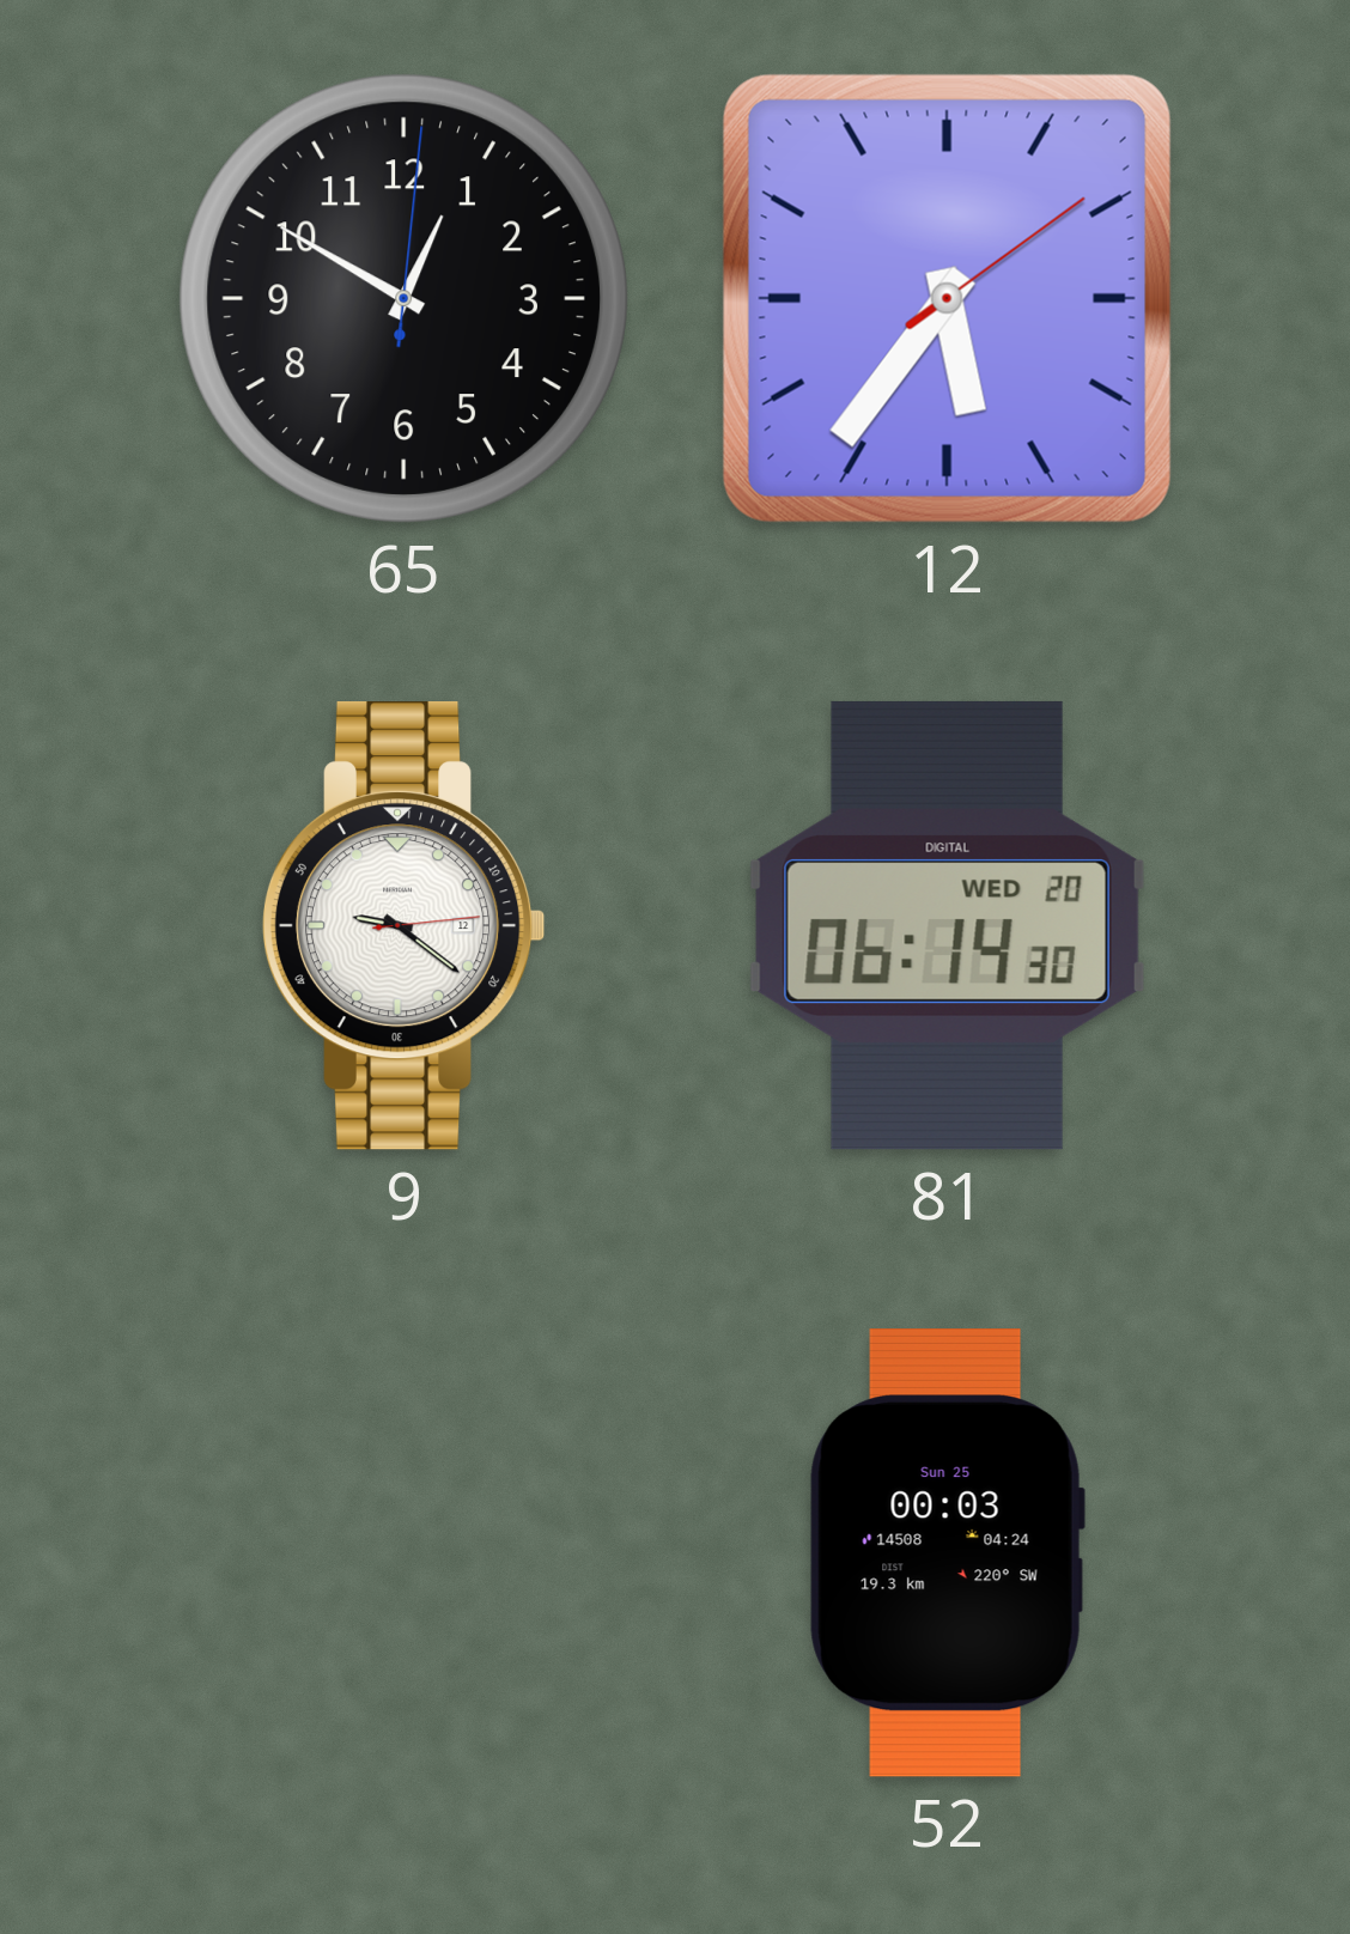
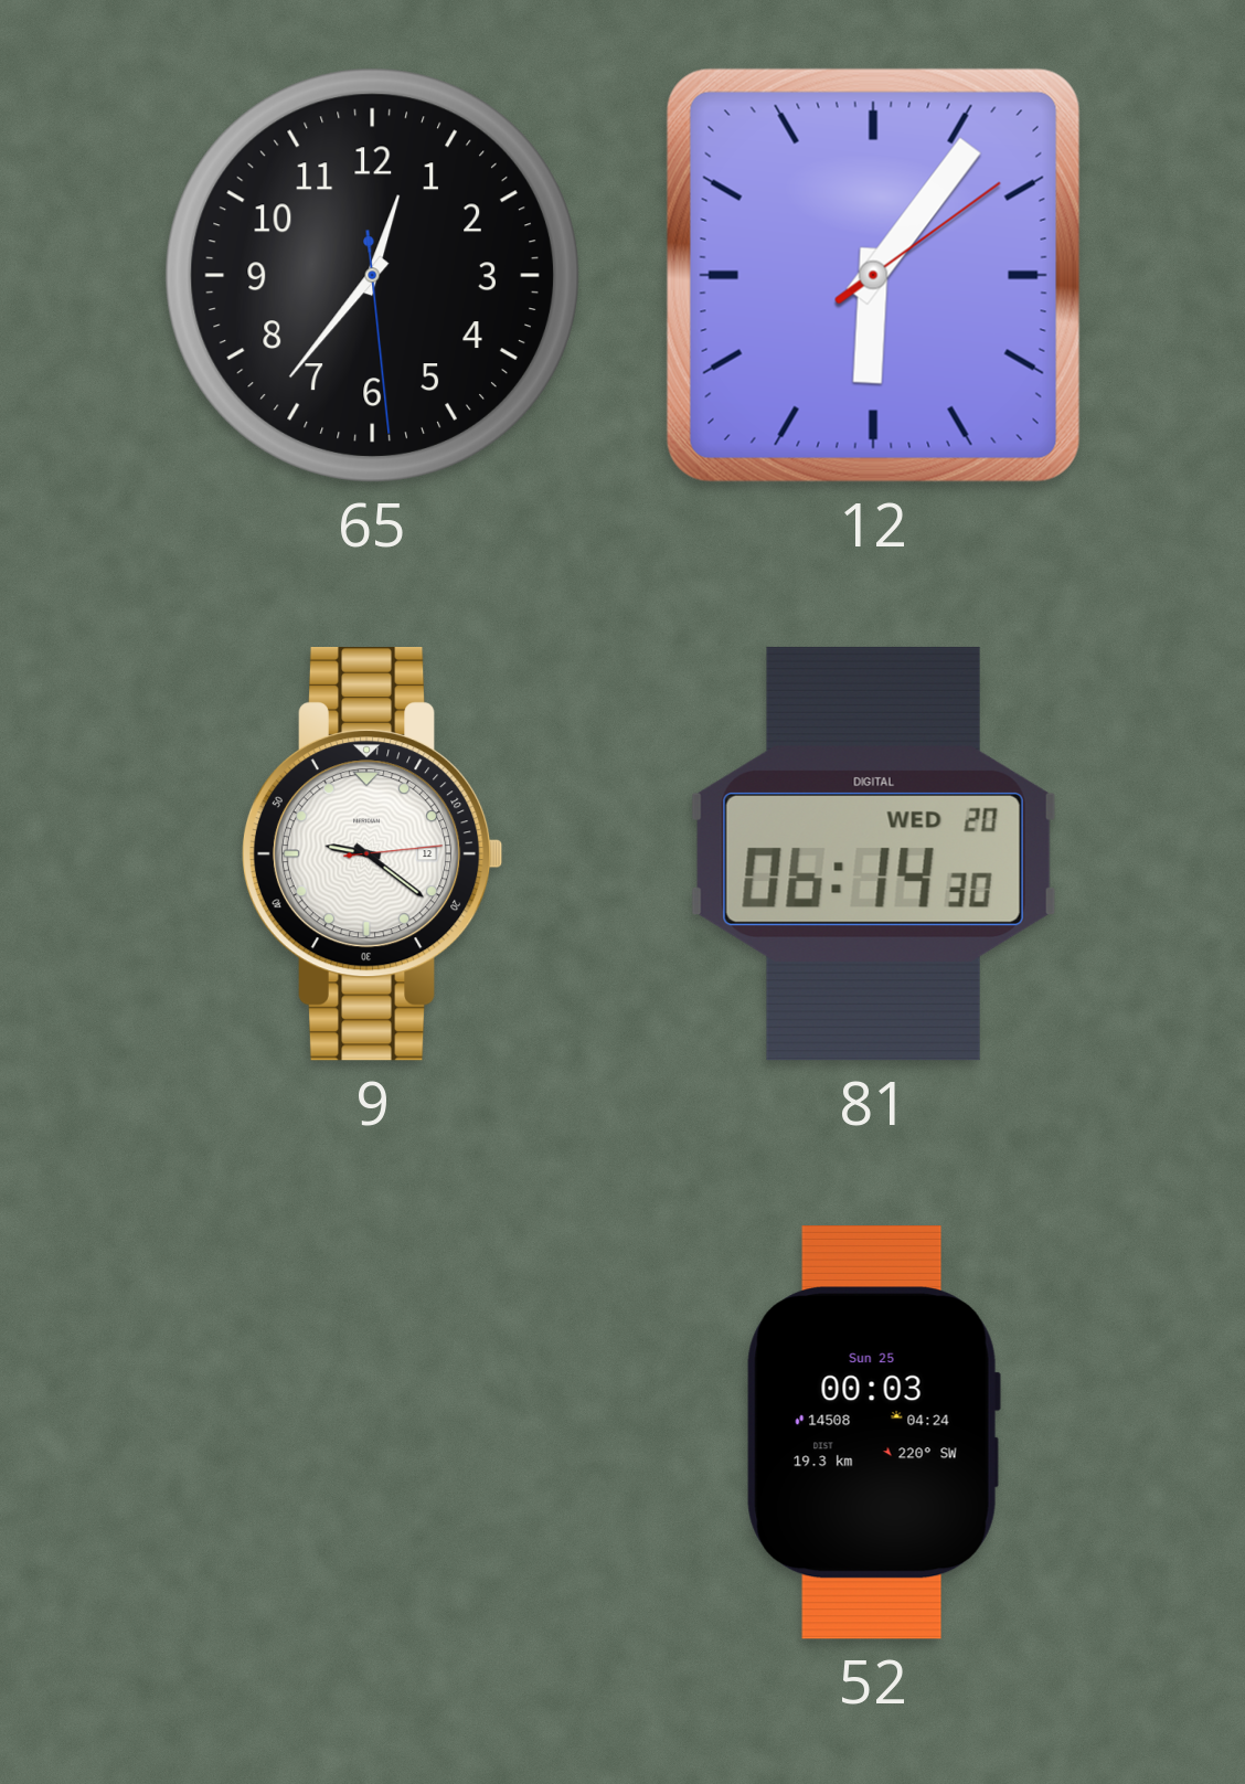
65: 12:50 -> 12:36 (372, 275)
12: 5:36 -> 6:06 (873, 275)
